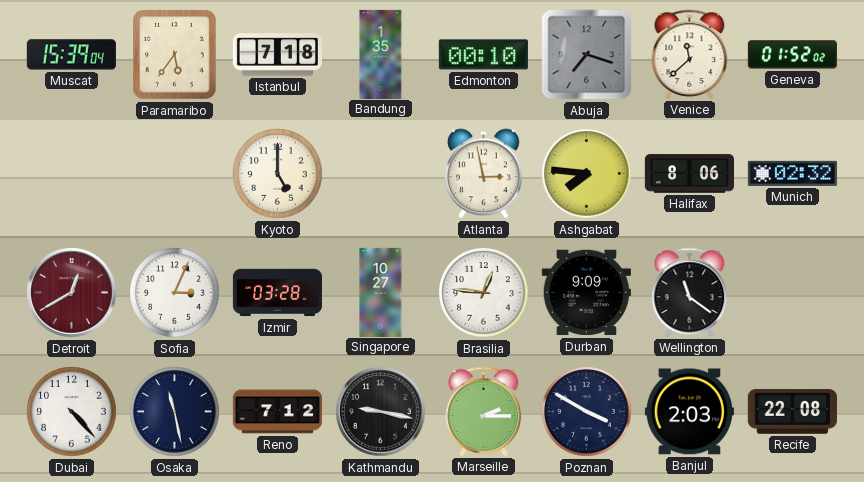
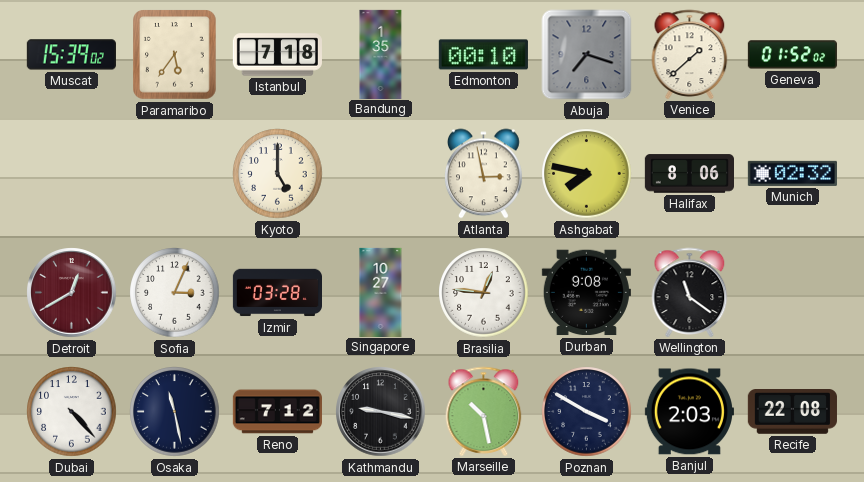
Muscat: 15:39:04 -> 15:39:02 (71, 55)
Venice: 11:38 -> 1:38 (690, 54)
Ashgabat: 7:46 -> 7:47 (587, 174)
Durban: 9:09 -> 9:08 (586, 293)
Marseille: 2:15 -> 10:28 (484, 411)
